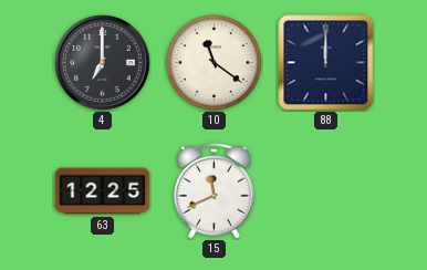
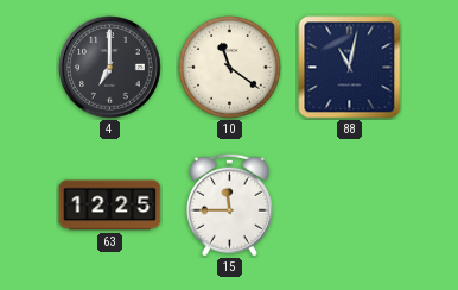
88: 12:00 -> 11:02 (350, 68)
15: 11:41 -> 11:45 (229, 204)
